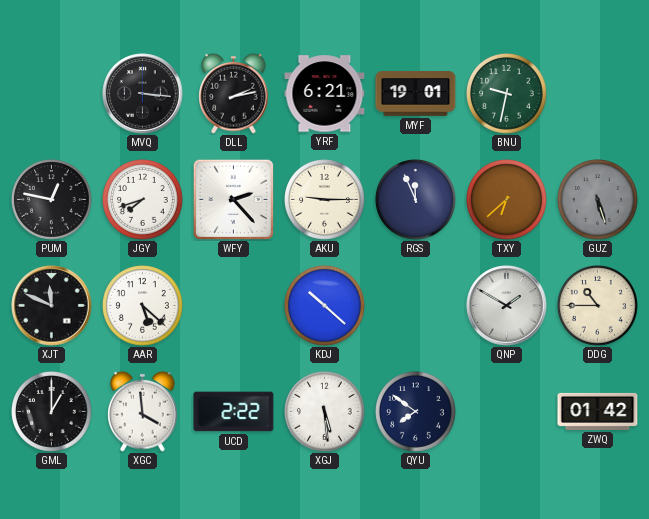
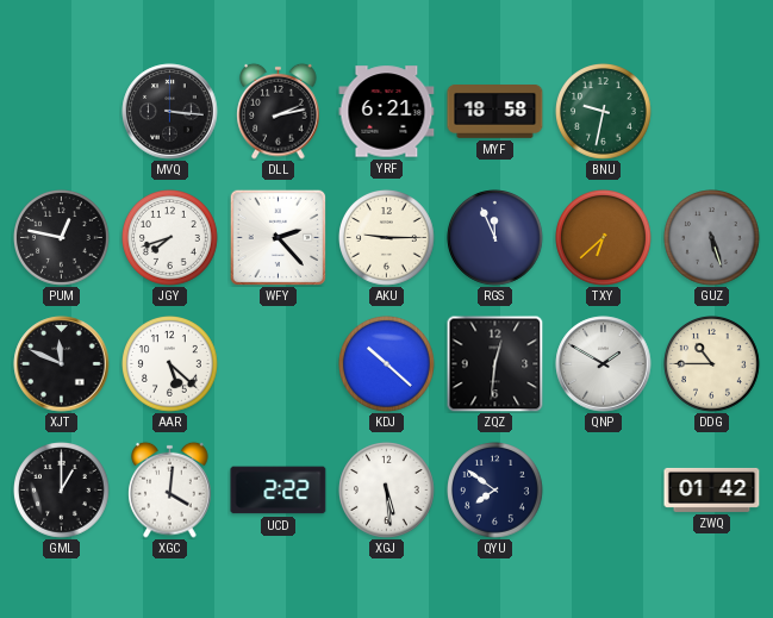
MYF: 19:01 -> 18:58 (495, 112)
ZQZ: none -> 12:31 (494, 363)
XGC: 3:59 -> 4:01 (170, 489)
